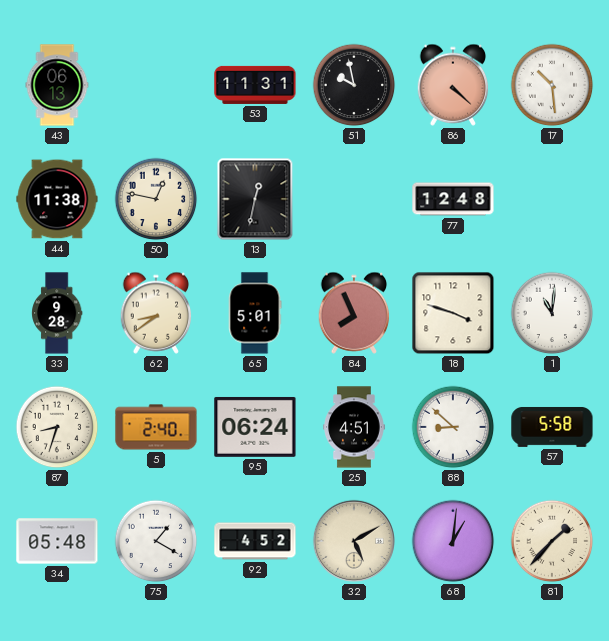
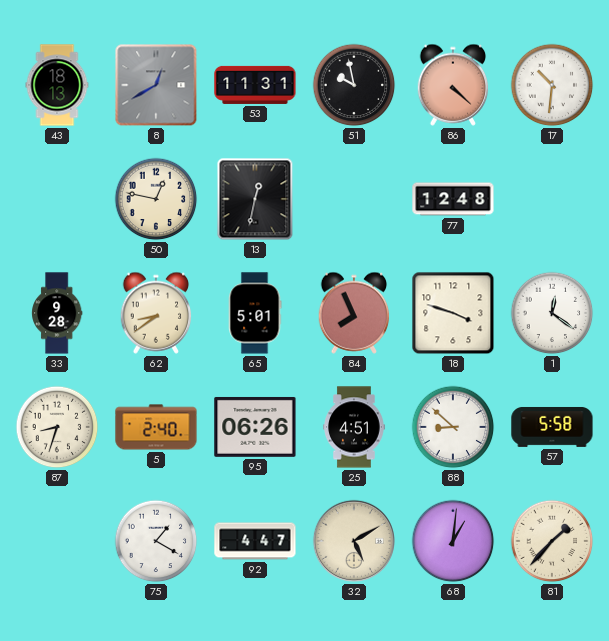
43: 06:13 -> 18:13 (57, 85)
8: none -> 12:40 (156, 85)
17: 10:29 -> 10:31 (552, 85)
44: 11:38 -> none (57, 199)
1: 11:01 -> 12:21 (552, 313)
95: 06:24 -> 06:26 (255, 427)
34: 05:48 -> none (57, 541)
92: 4:52 -> 4:47 (255, 541)
